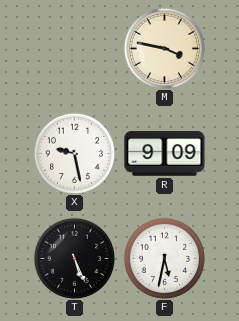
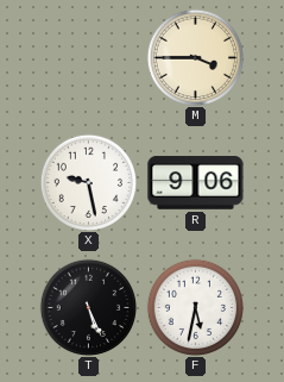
M: 3:47 -> 3:45 (195, 57)
R: 9:09 -> 9:06 (196, 183)
